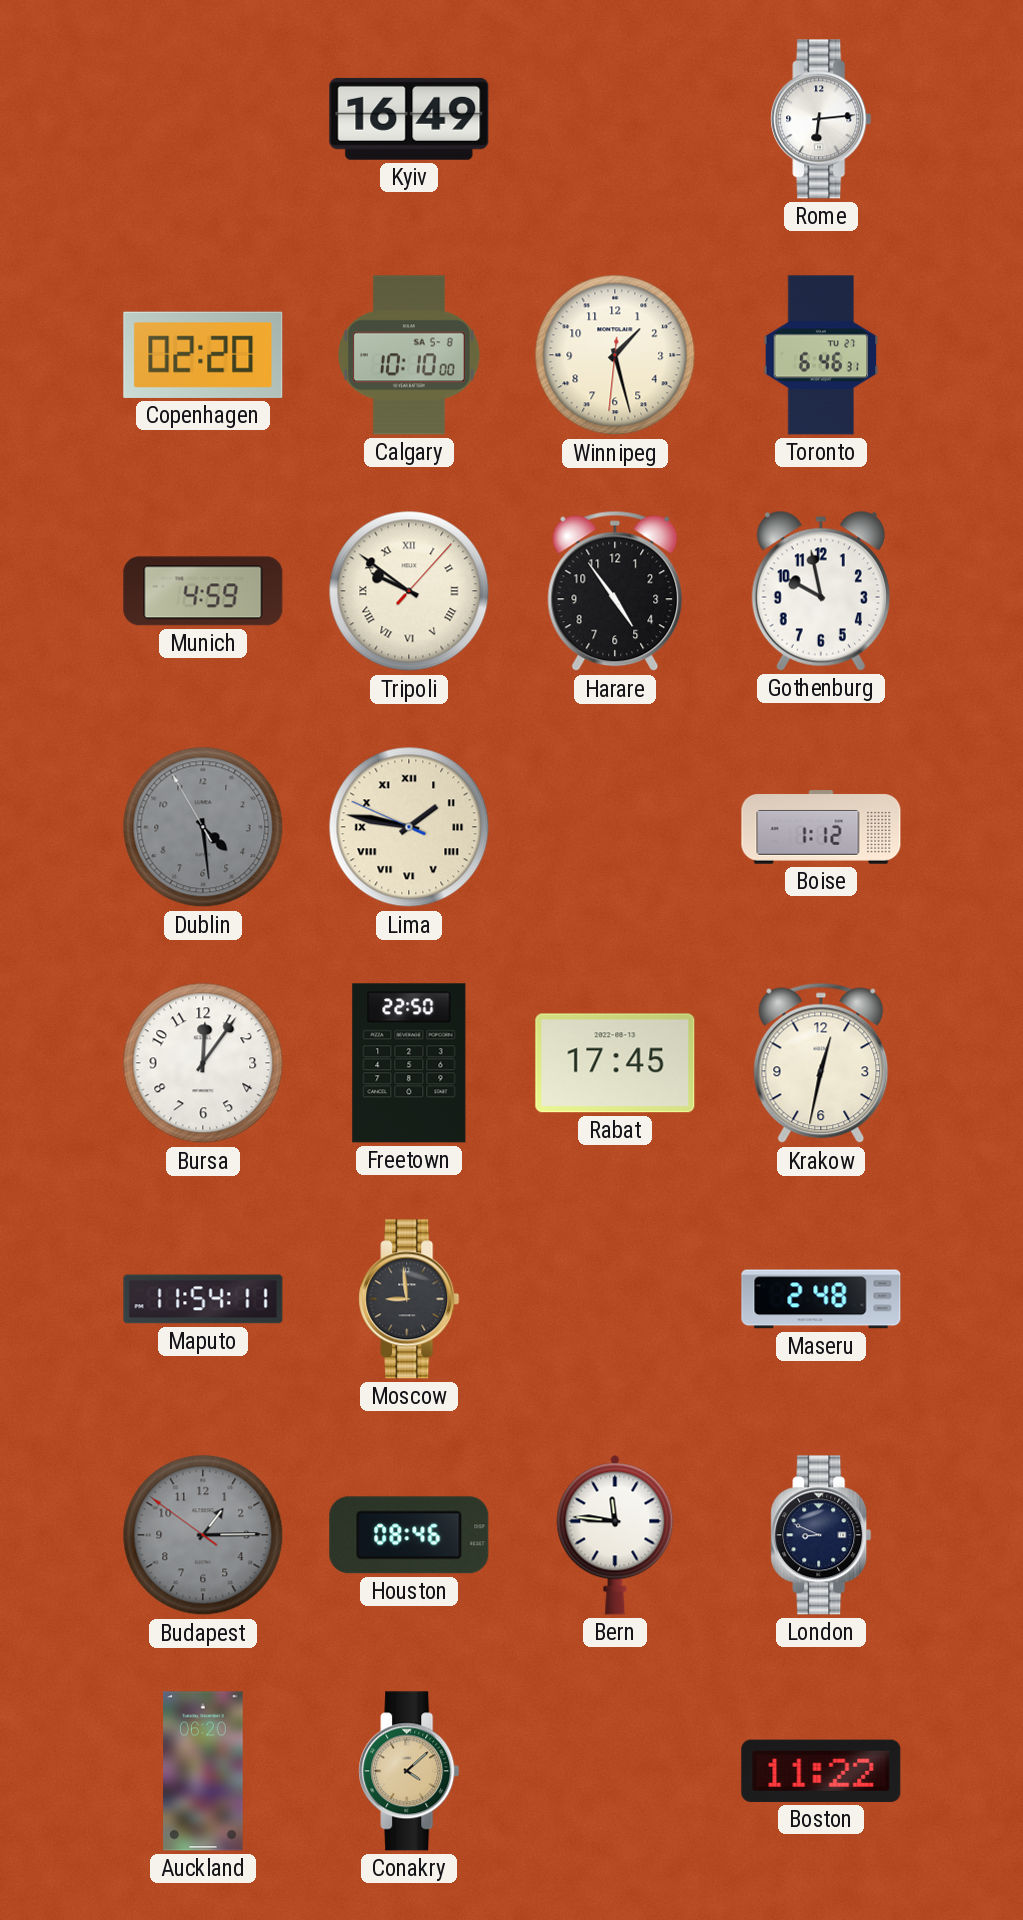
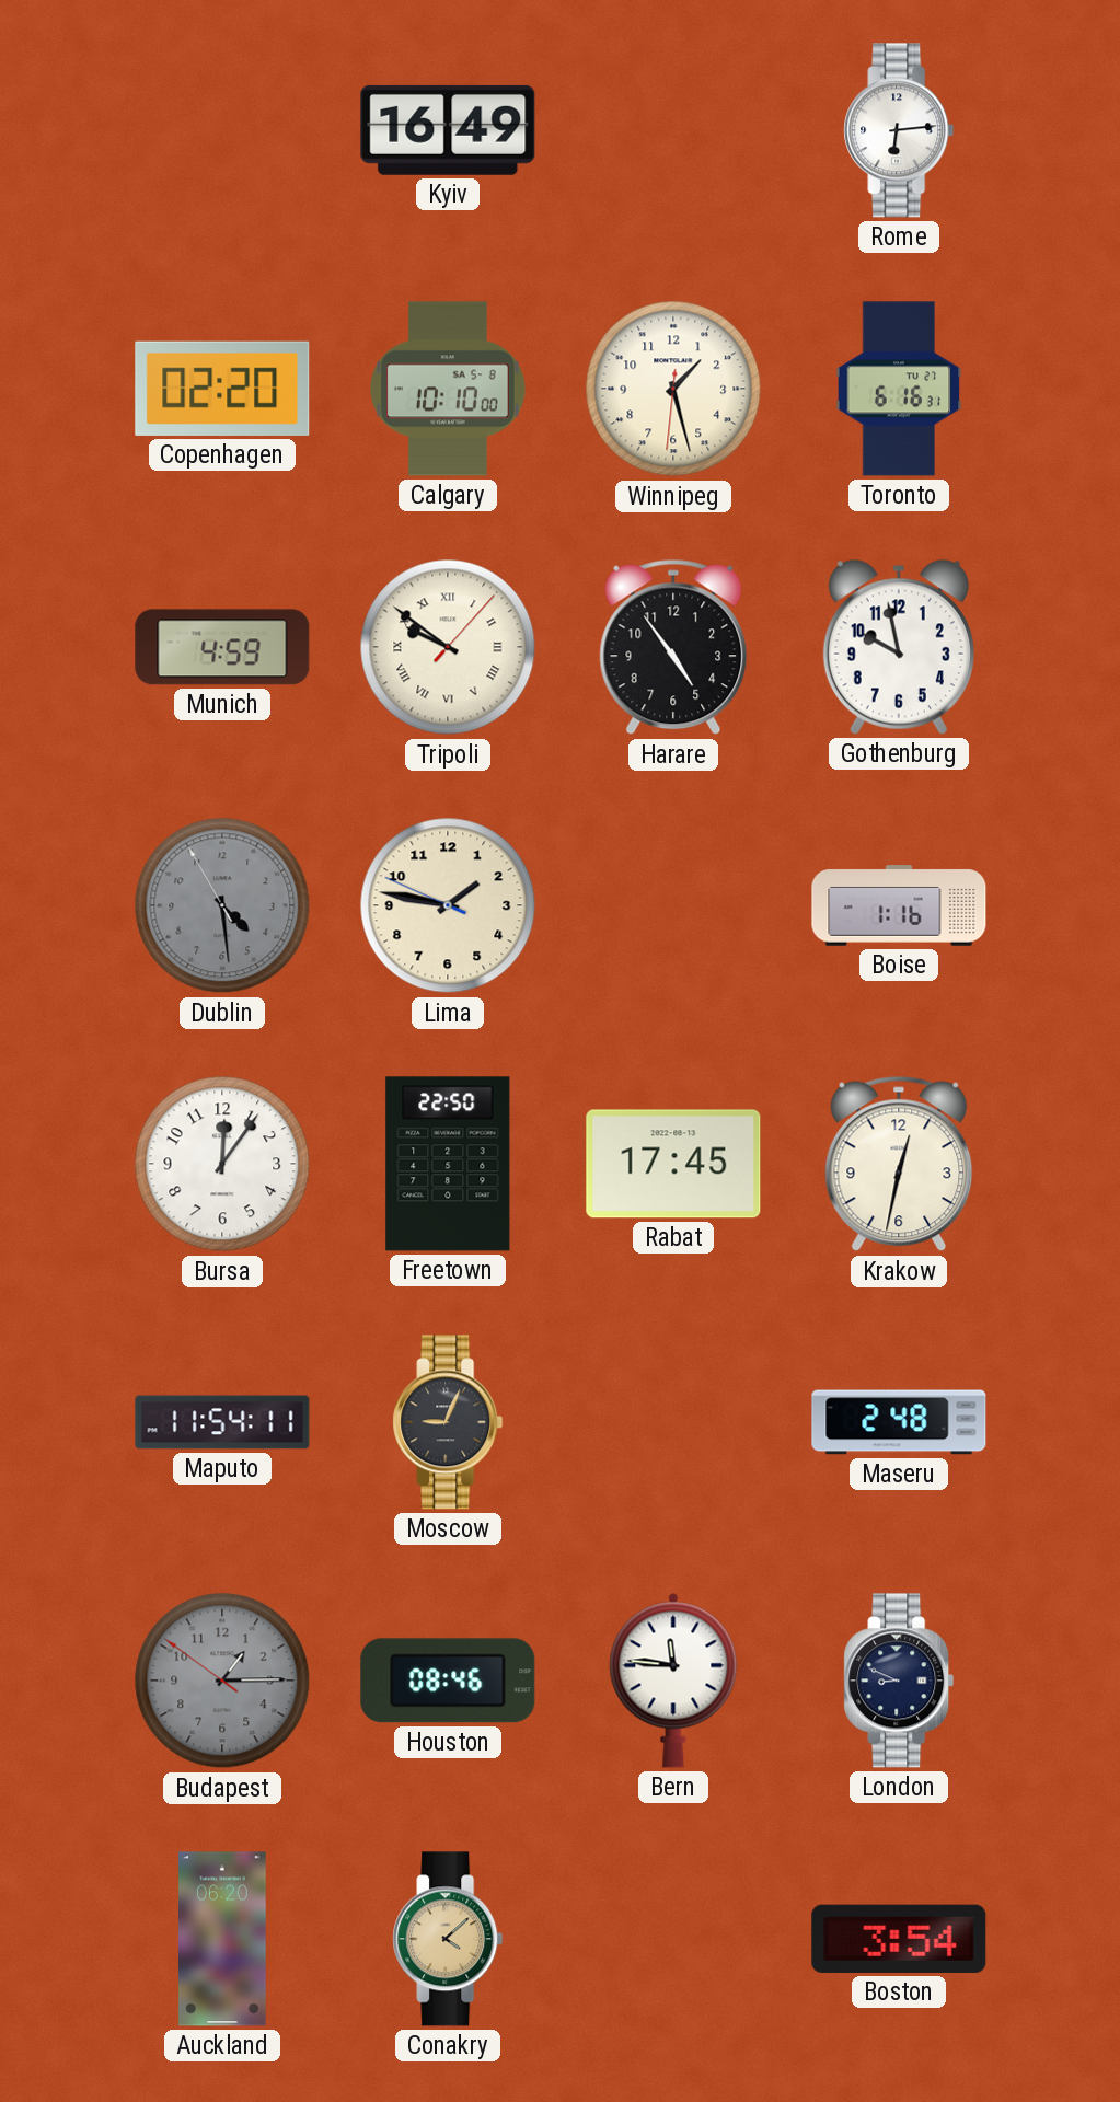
Toronto: 6:46 -> 6:16 (899, 389)
Lima numerals: Roman -> Arabic (448, 905)
Boise: 1:12 -> 1:16 (899, 905)
Moscow: 8:59 -> 9:04 (448, 1422)
Boston: 11:22 -> 3:54 (899, 1939)
